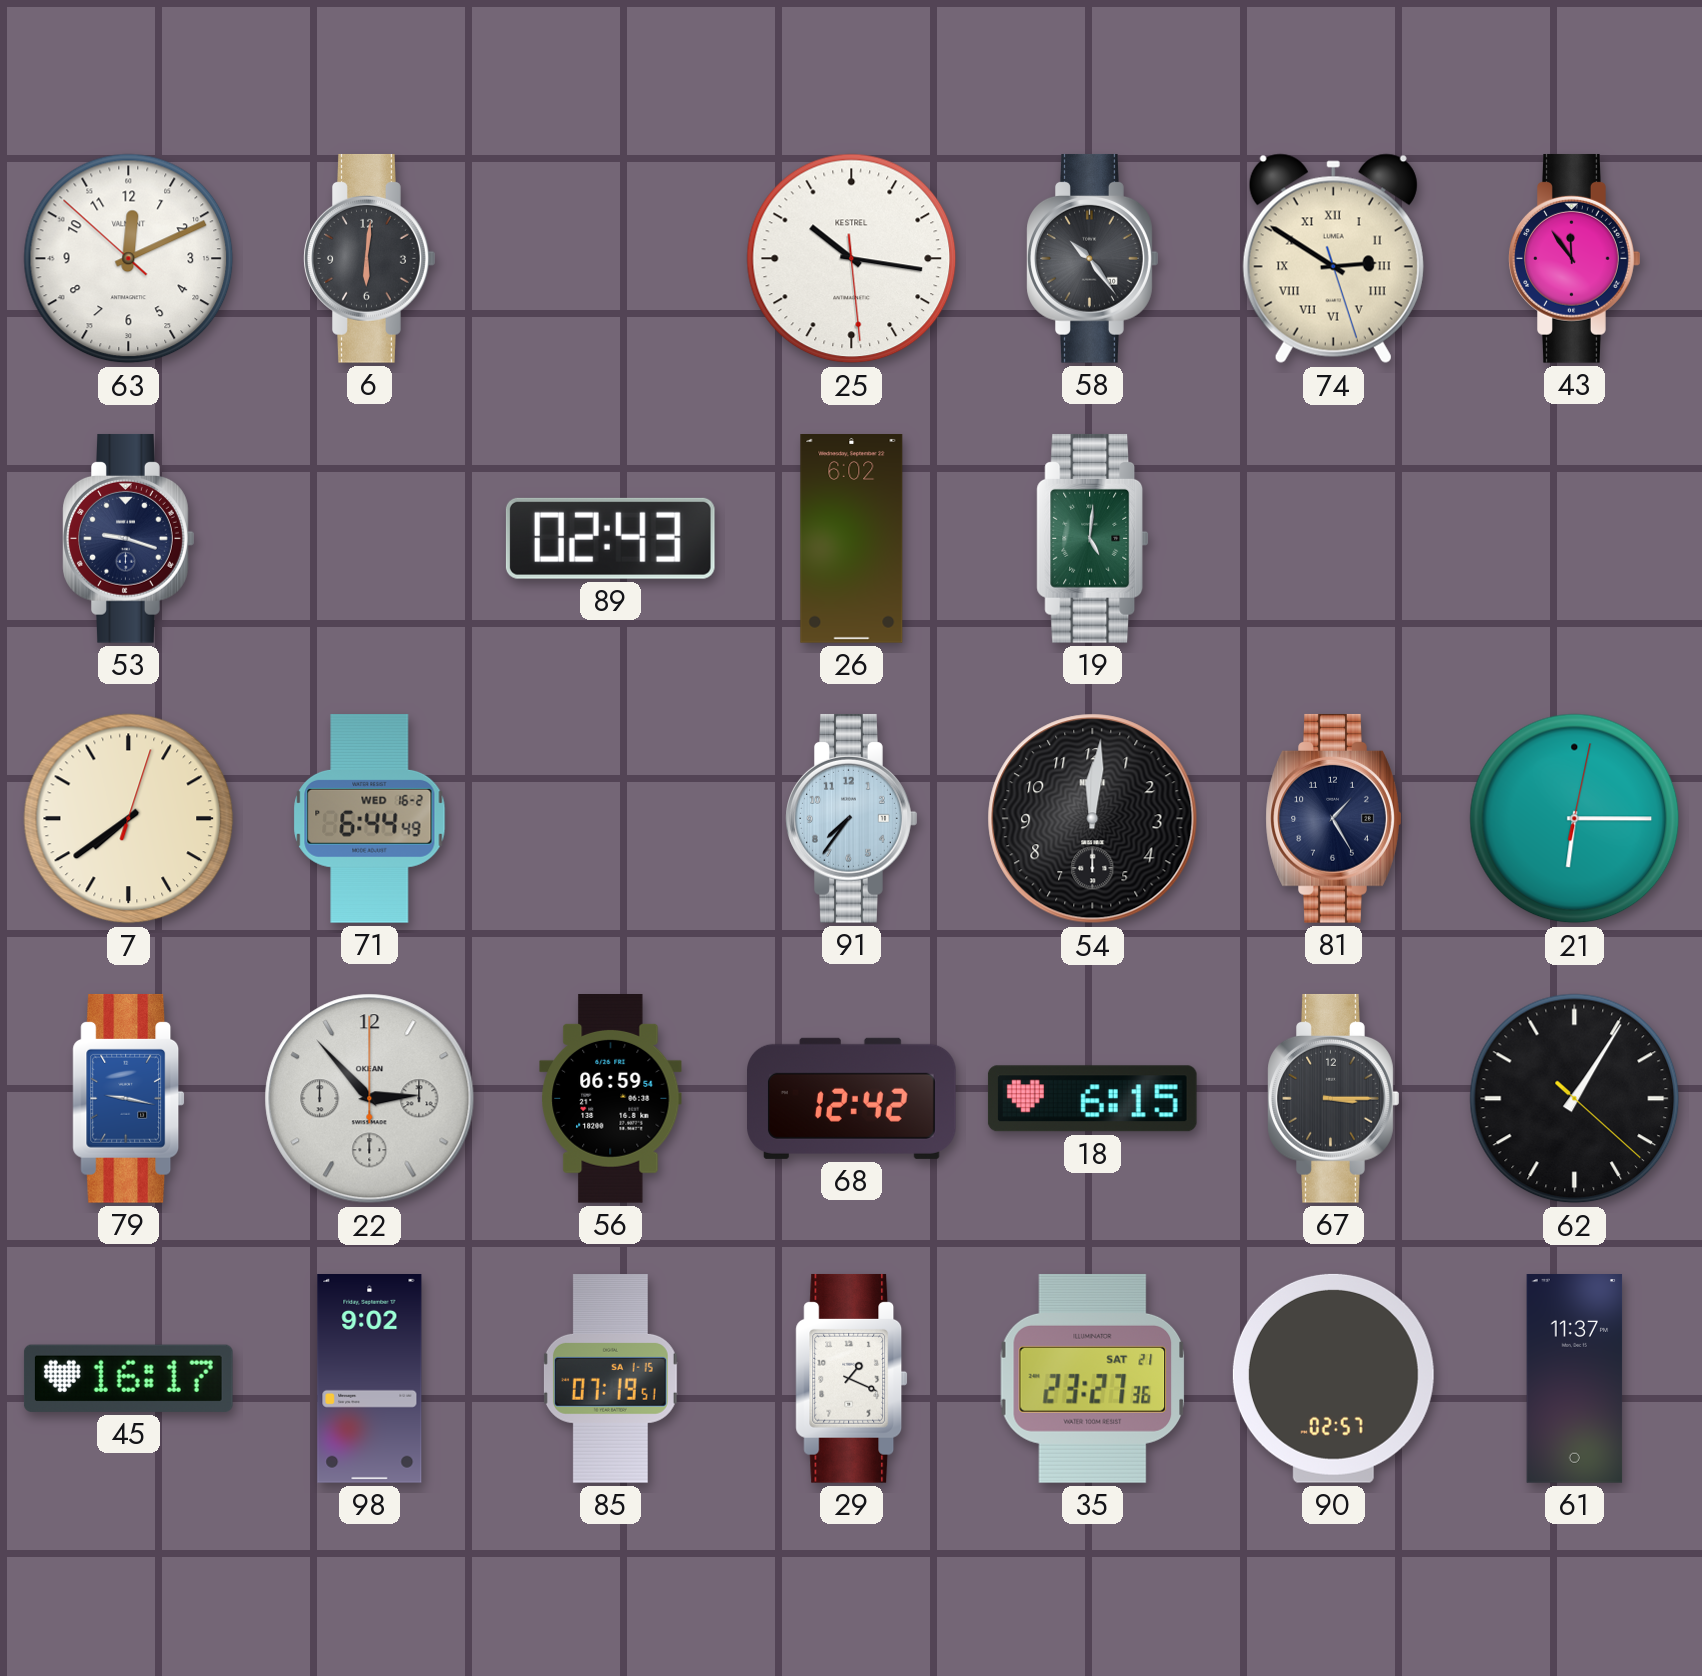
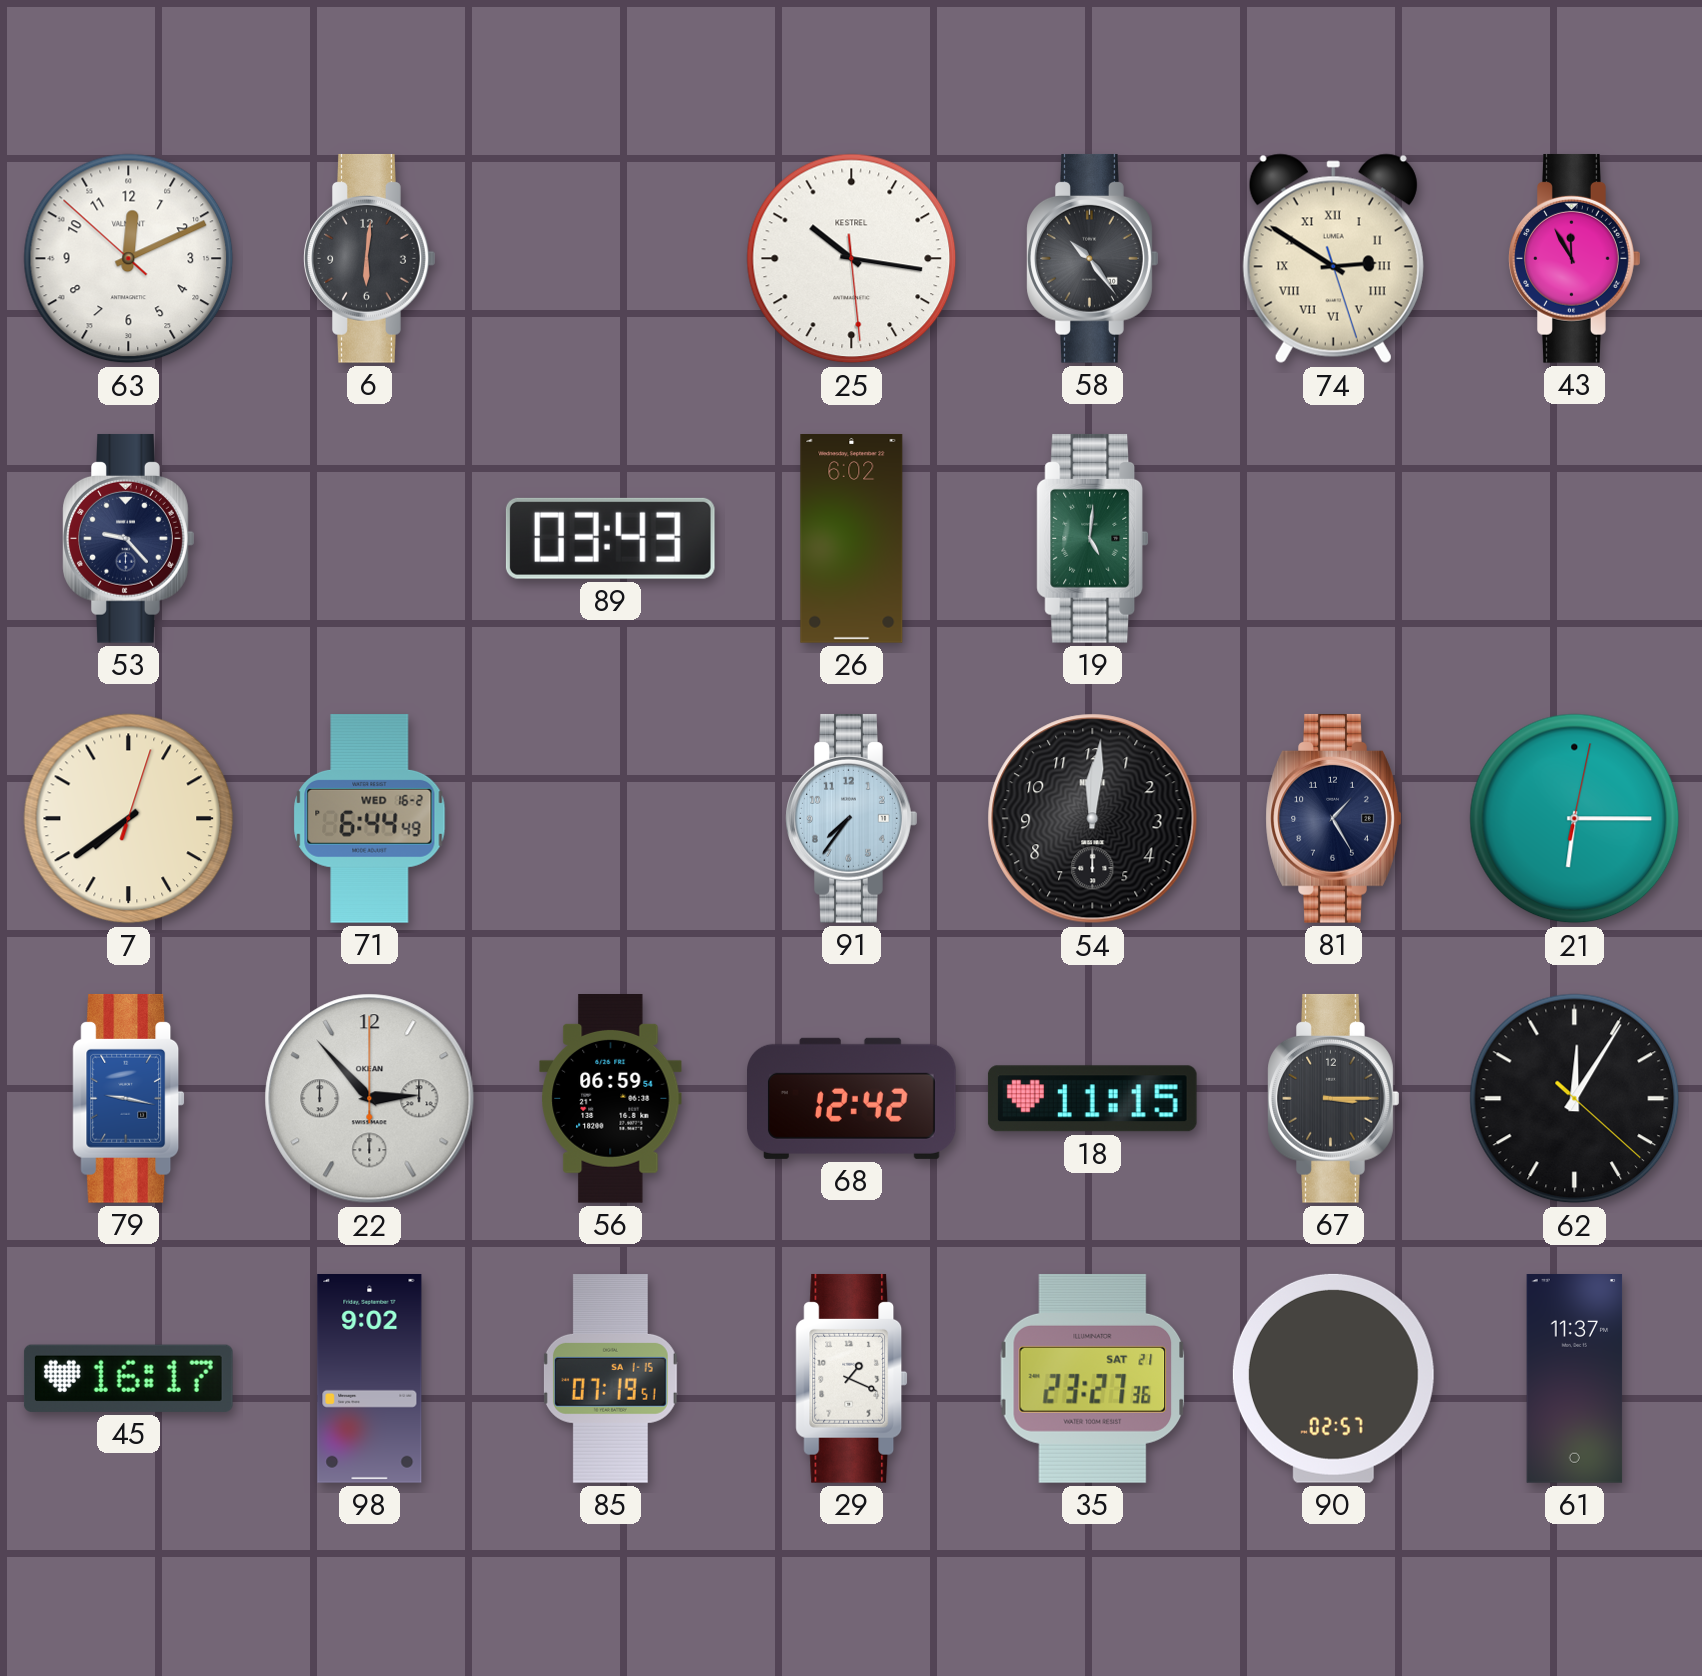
43: 11:54 -> 11:55 (1575, 258)
53: 9:18 -> 9:23 (129, 538)
89: 02:43 -> 03:43 (610, 538)
18: 6:15 -> 11:15 (1092, 1099)
62: 1:05 -> 12:05 (1575, 1099)
